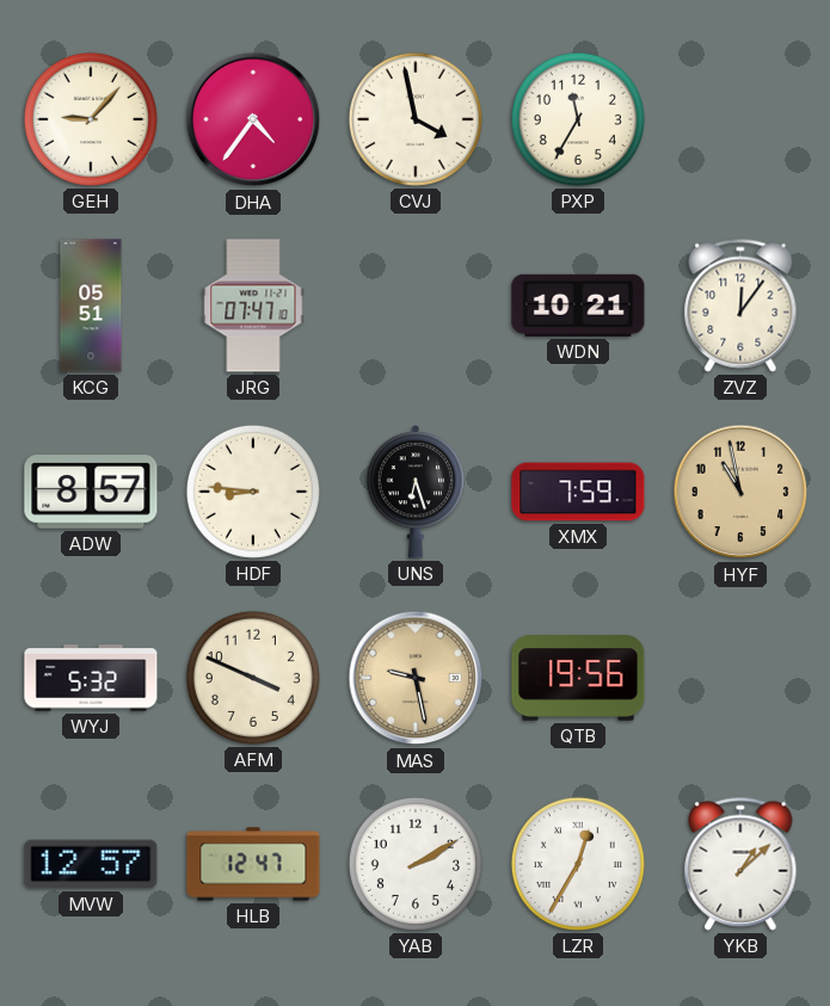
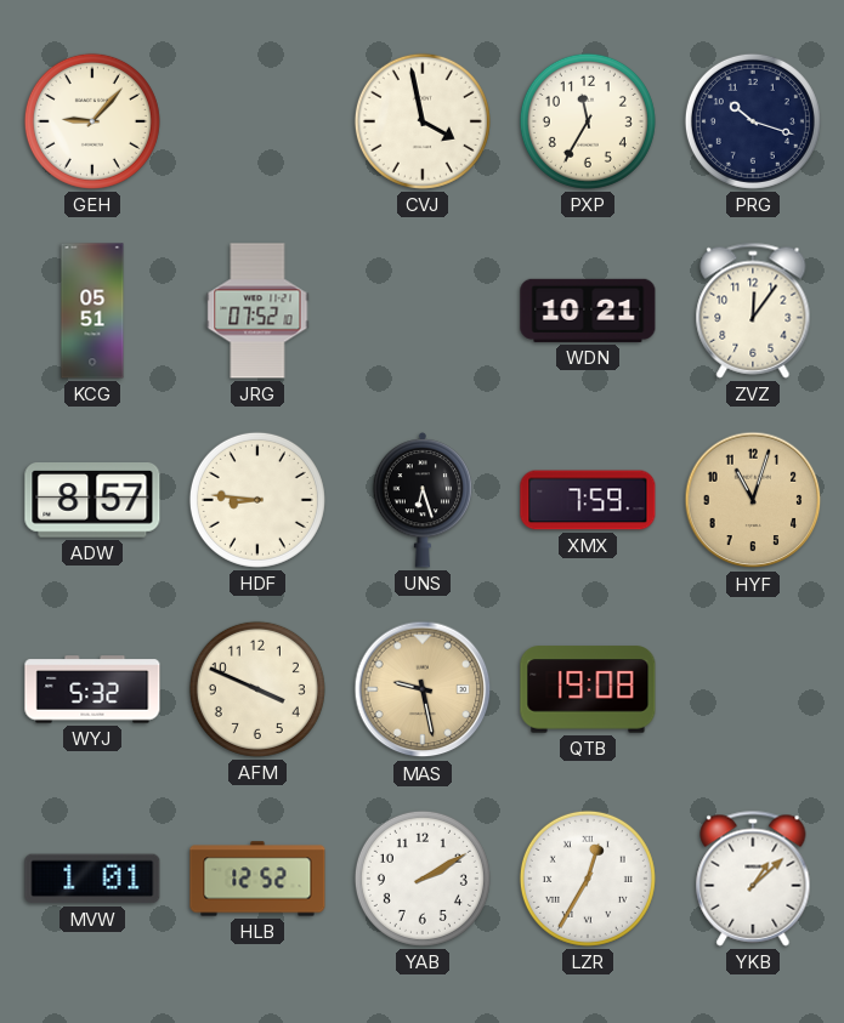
DHA: 4:36 -> none (253, 119)
PRG: none -> 10:18 (753, 121)
JRG: 07:47 -> 07:52 (257, 311)
HYF: 10:58 -> 11:03 (753, 500)
QTB: 19:56 -> 19:08 (588, 689)
MVW: 12:57 -> 1:01 (92, 879)
HLB: 12:47 -> 12:52 (257, 879)
